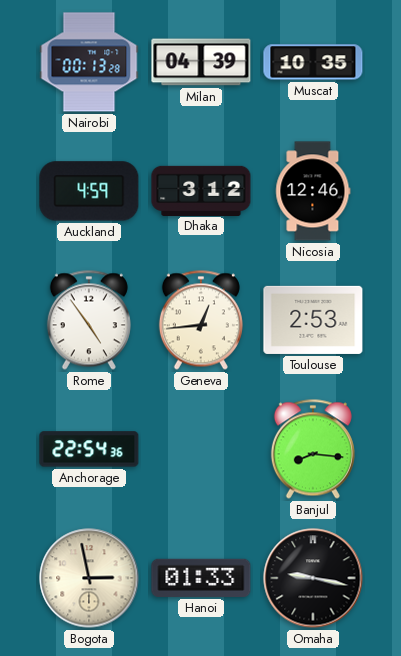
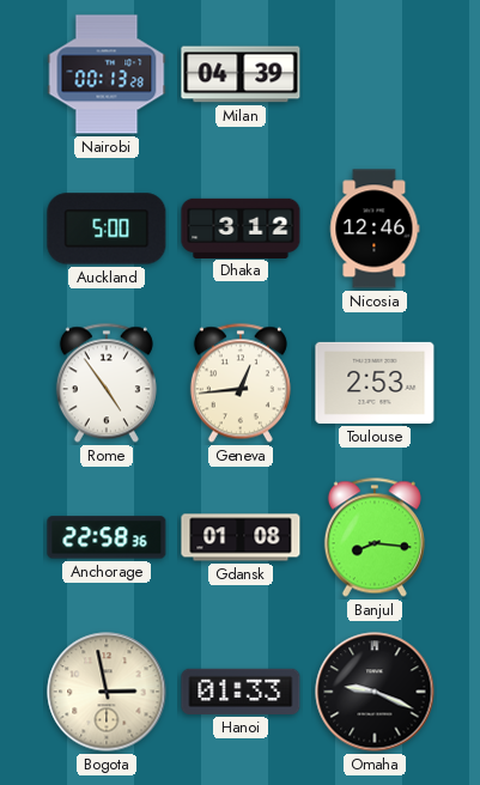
Muscat: 10:35 -> none (313, 62)
Auckland: 4:59 -> 5:00 (107, 229)
Anchorage: 22:54 -> 22:58 (107, 537)
Gdansk: none -> 01:08 (241, 537)
Omaha: 9:17 -> 9:19 (375, 692)
